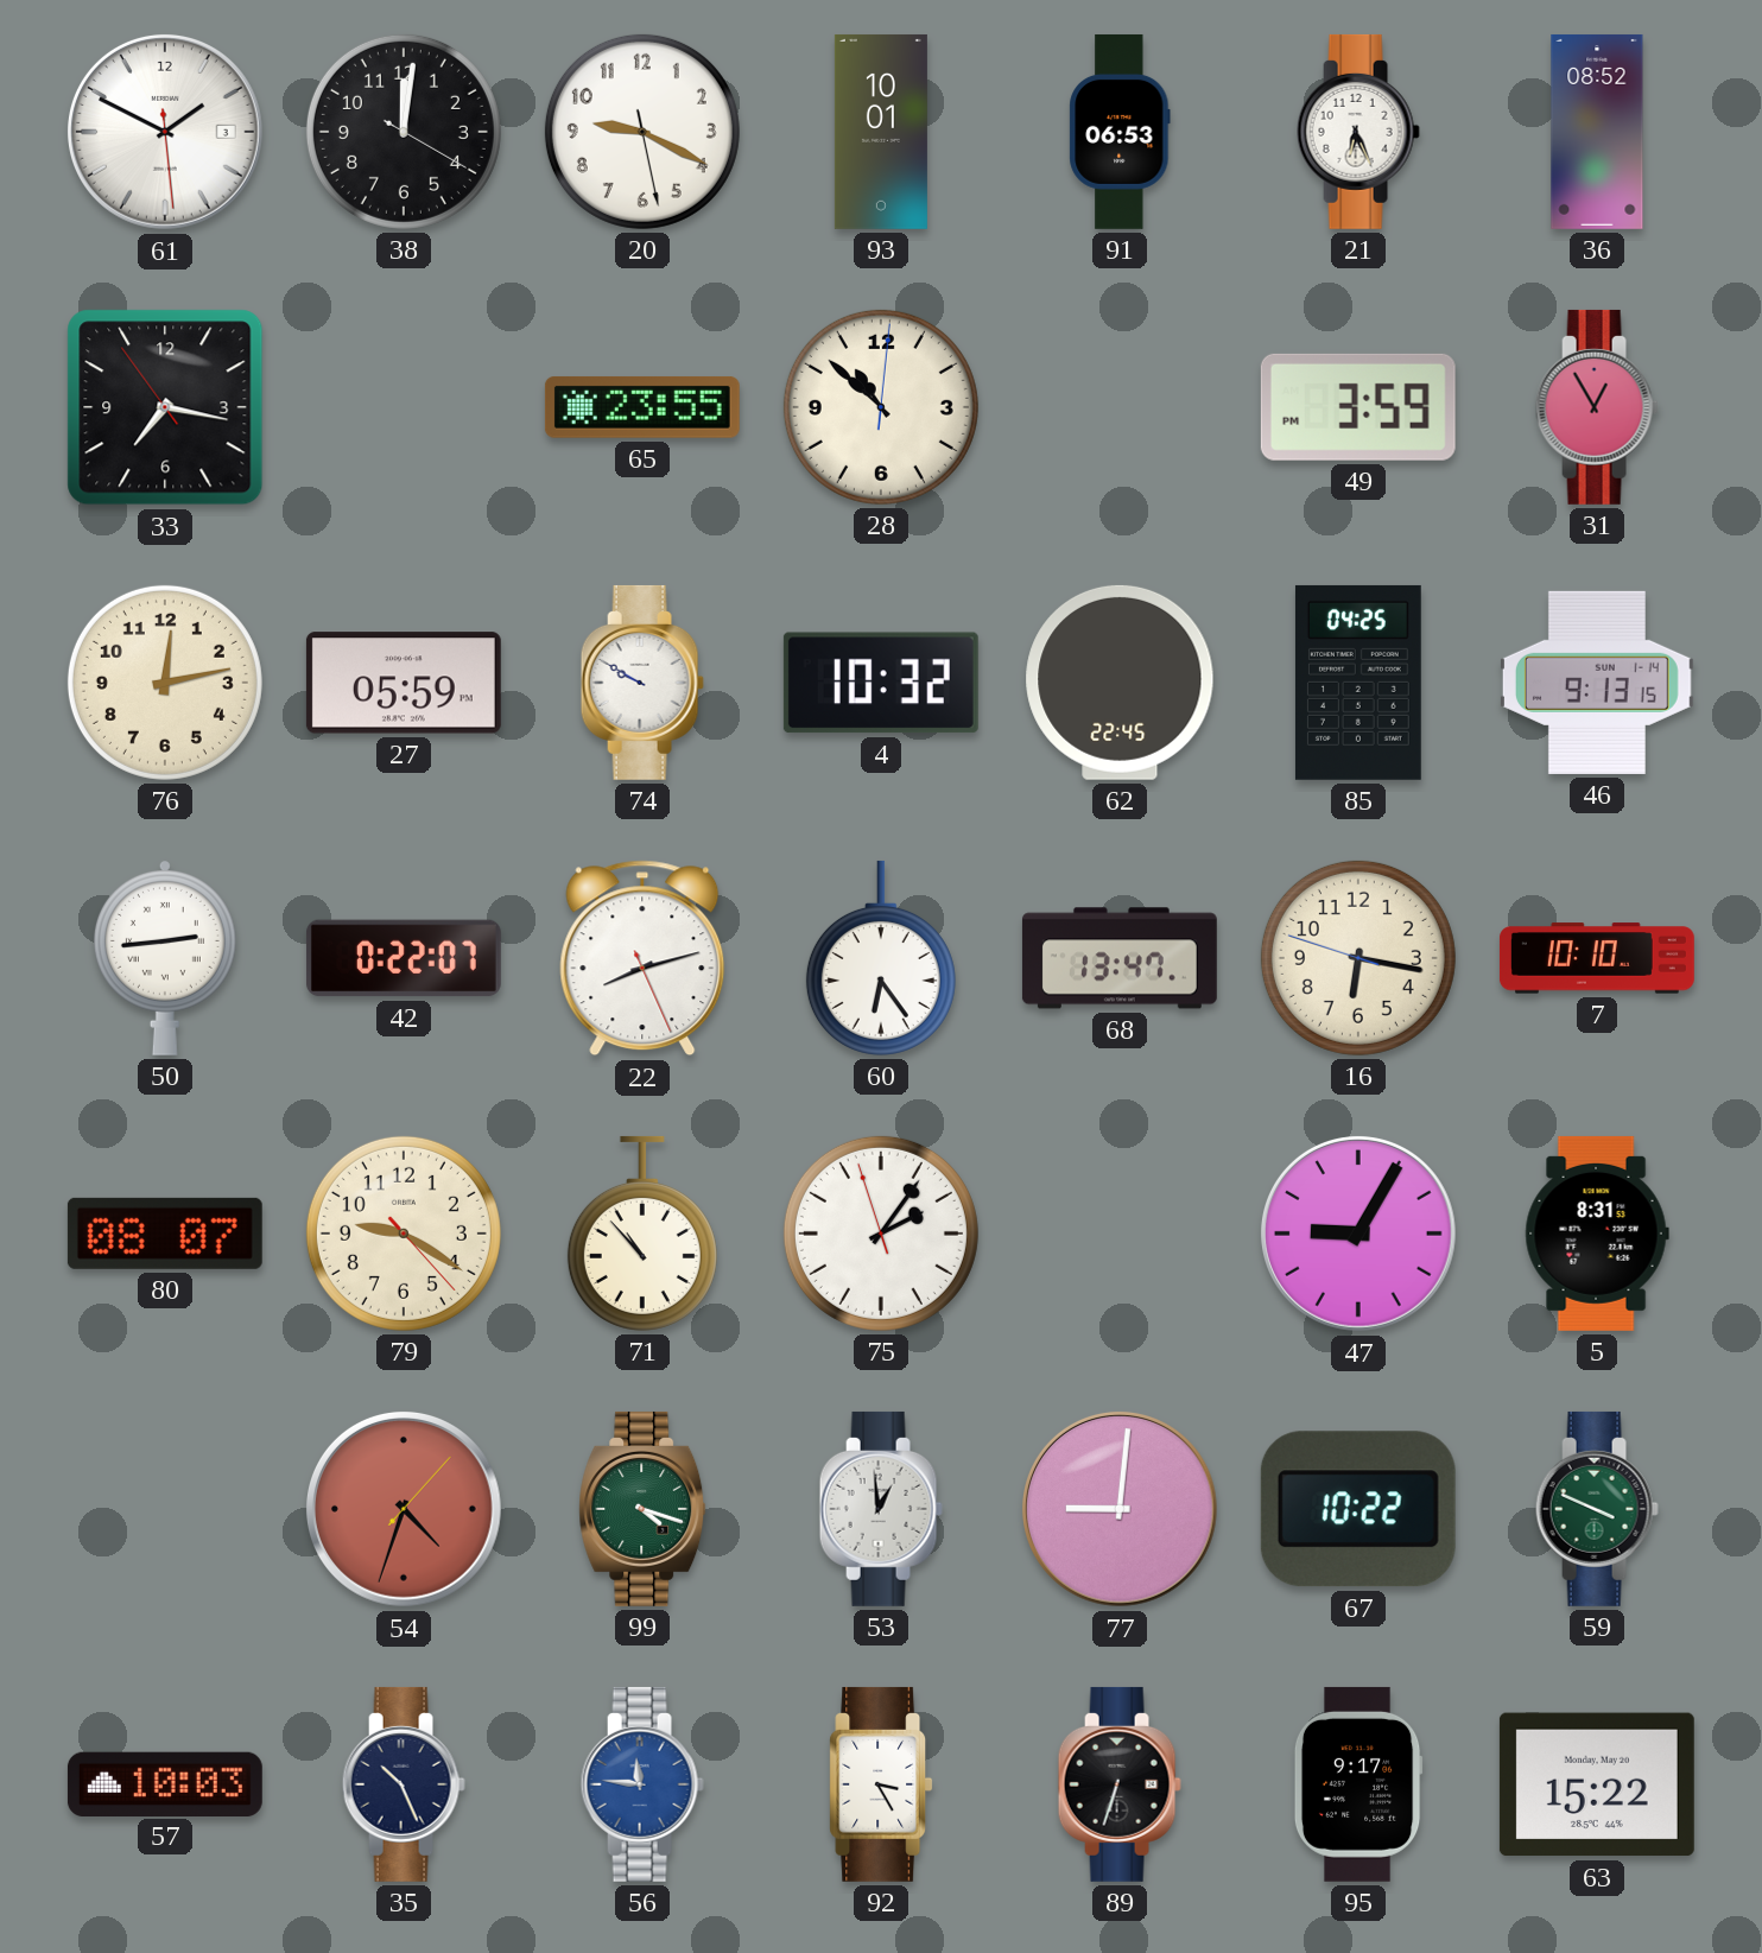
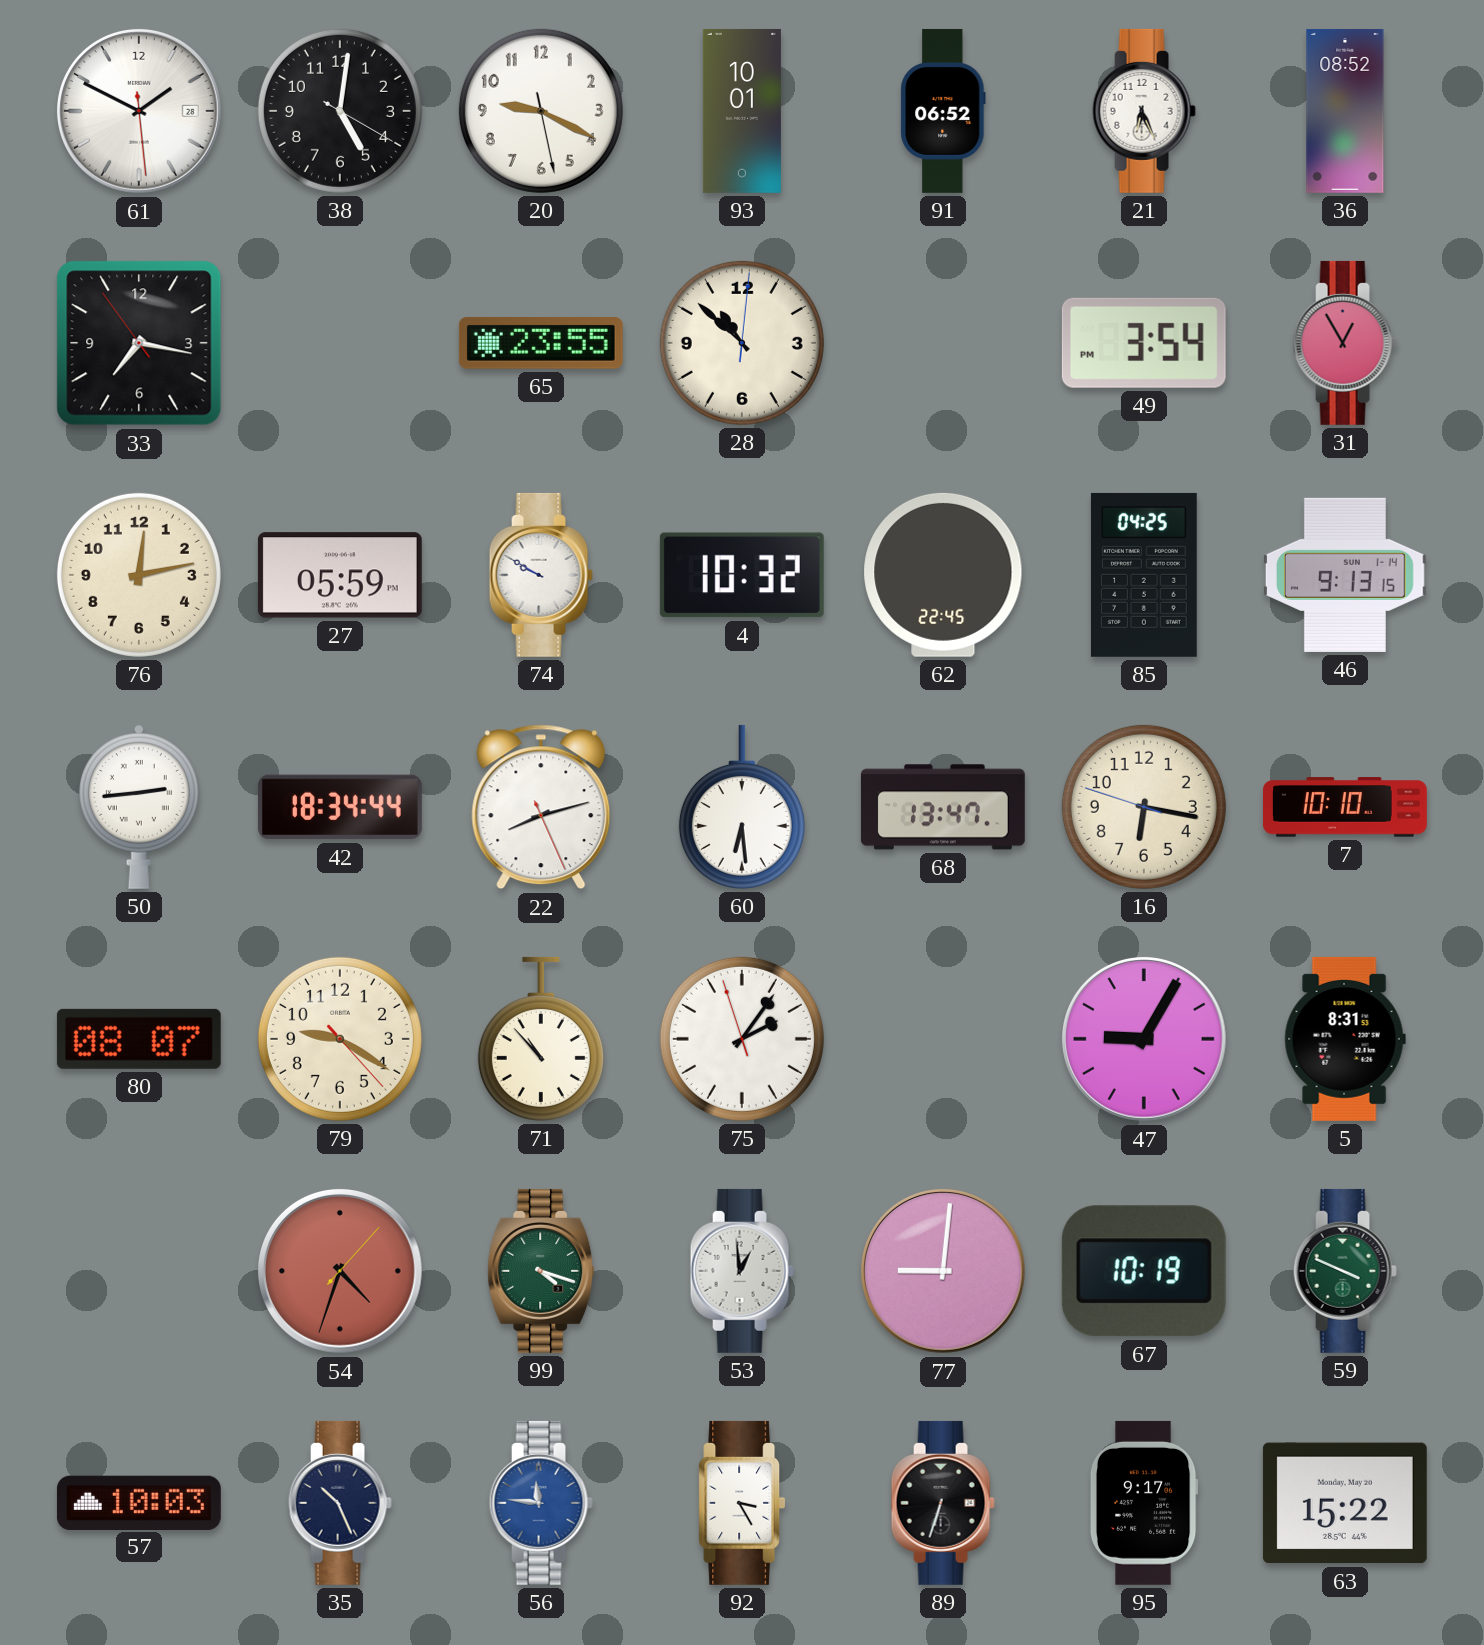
61 date: 3 -> 28 (139, 111)
38: 12:01 -> 5:01 (340, 111)
91: 06:53 -> 06:52 (943, 111)
49: 3:59 -> 3:54 (1144, 343)
42: 0:22 -> 18:34 (340, 807)
60: 6:24 -> 6:29 (742, 807)
67: 10:22 -> 10:19 (1144, 1271)
